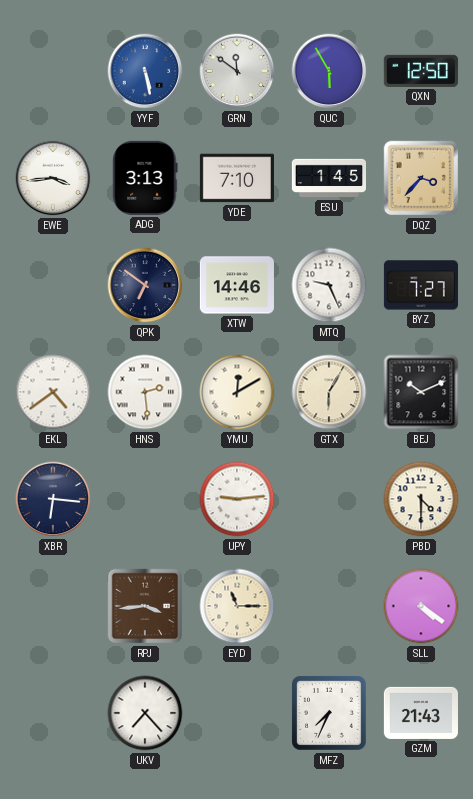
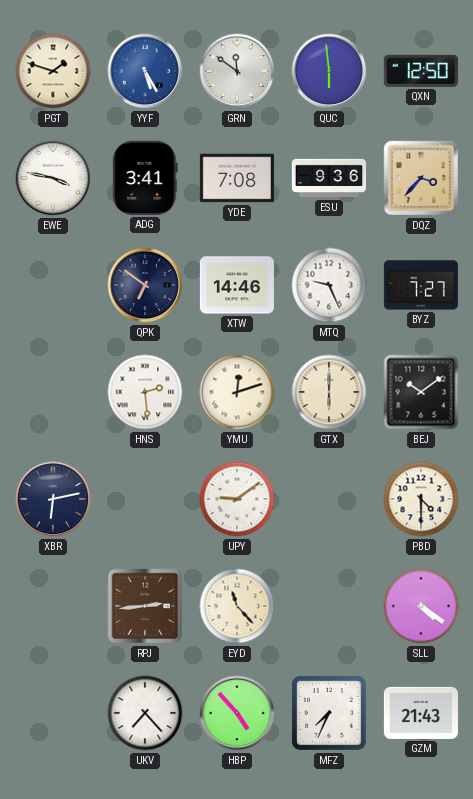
PGT: none -> 1:48 (53, 71)
YYF: 5:28 -> 5:25 (145, 71)
QUC: 5:55 -> 5:59 (329, 71)
EWE: 3:44 -> 3:47 (53, 178)
ADG: 3:13 -> 3:41 (145, 178)
YDE: 7:10 -> 7:08 (237, 178)
ESU: 1:45 -> 9:36 (328, 178)
EKL: 4:39 -> none (53, 392)
YMU: 12:10 -> 12:12 (237, 392)
GTX: 6:05 -> 6:00 (329, 392)
BEJ: 10:11 -> 10:09 (421, 392)
XBR: 6:16 -> 6:13 (53, 499)
UPY: 9:14 -> 9:09 (237, 499)
RPJ: 3:44 -> 2:44 (145, 606)
EYD: 11:15 -> 11:23 (237, 606)
HBP: none -> 4:53 (237, 713)
